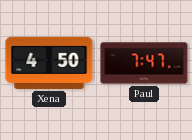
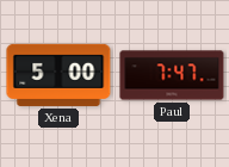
Xena: 4:50 -> 5:00 (58, 75)
